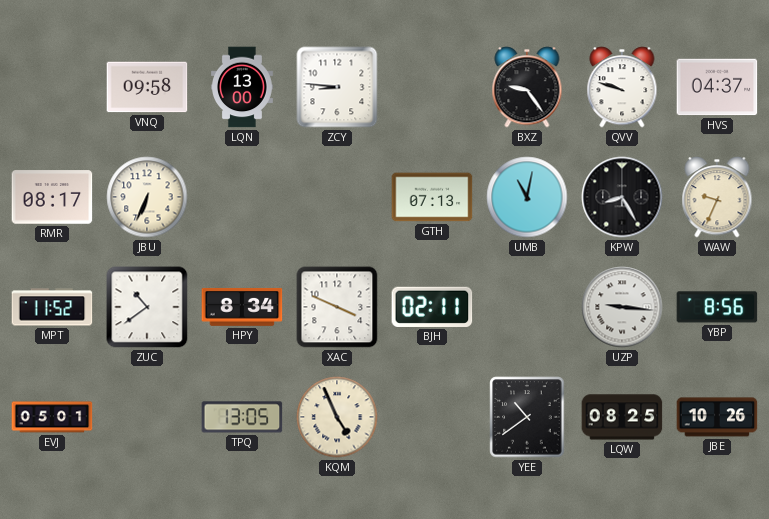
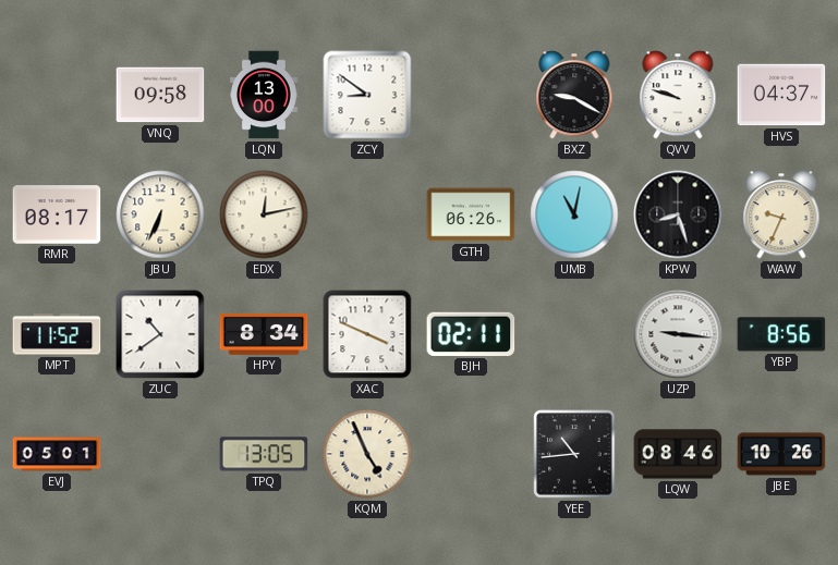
ZCY: 8:46 -> 8:51 (367, 95)
BXZ: 9:24 -> 9:20 (574, 95)
EDX: none -> 12:13 (264, 214)
GTH: 07:13 -> 06:26 (471, 214)
KPW: 8:25 -> 8:27 (678, 214)
YEE: 10:39 -> 10:44 (574, 454)
LQW: 08:25 -> 08:46 (678, 454)
